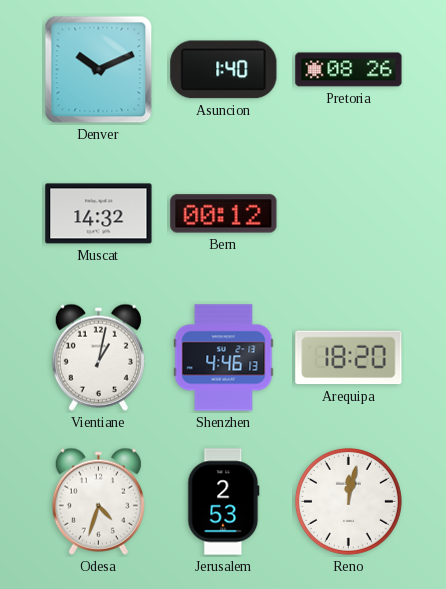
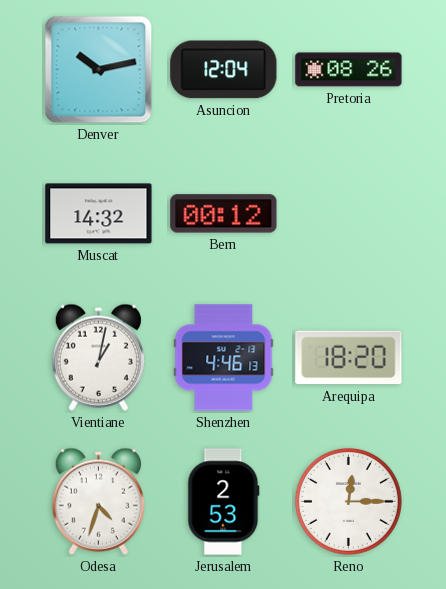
Denver: 10:11 -> 10:13 (99, 70)
Asuncion: 1:40 -> 12:04 (224, 70)
Reno: 12:02 -> 12:15 (348, 501)
